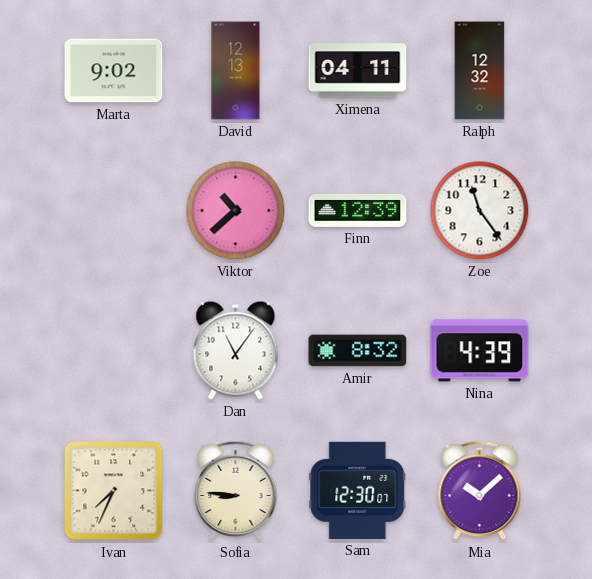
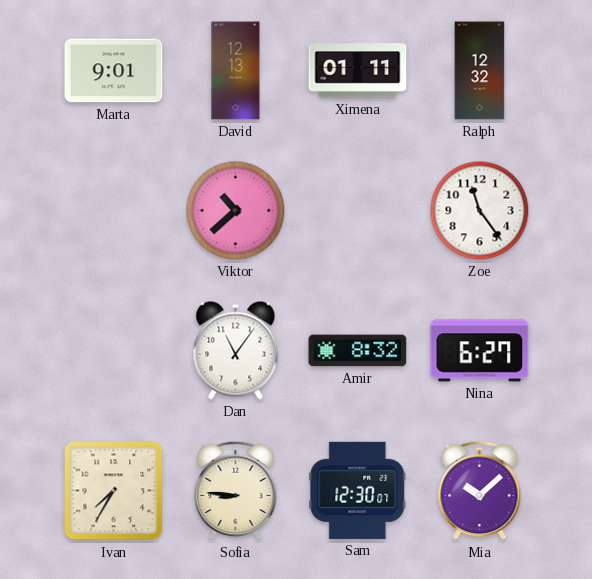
Marta: 9:02 -> 9:01 (114, 71)
Ximena: 04:11 -> 01:11 (358, 71)
Finn: 12:39 -> none (358, 210)
Nina: 4:39 -> 6:27 (480, 351)
Ivan: 7:34 -> 7:35 (114, 491)
